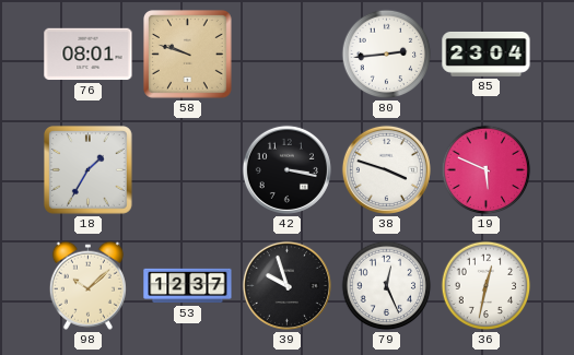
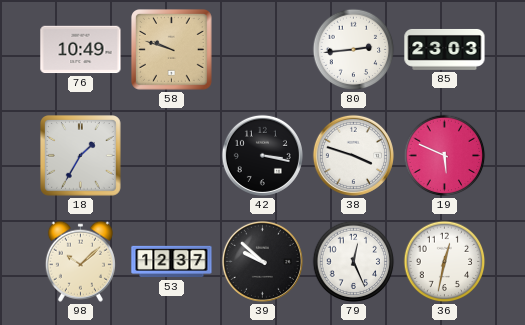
76: 08:01 -> 10:49 (81, 50)
85: 23:04 -> 23:03 (445, 49)
39: 9:57 -> 9:52 (262, 261)
